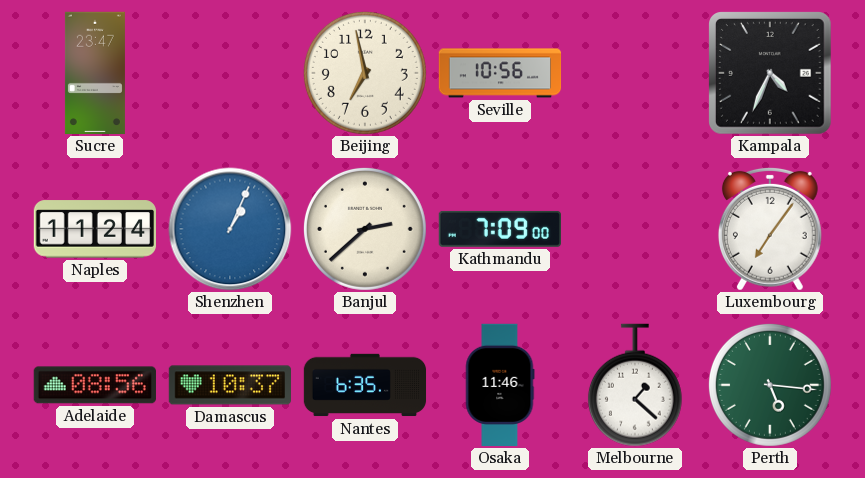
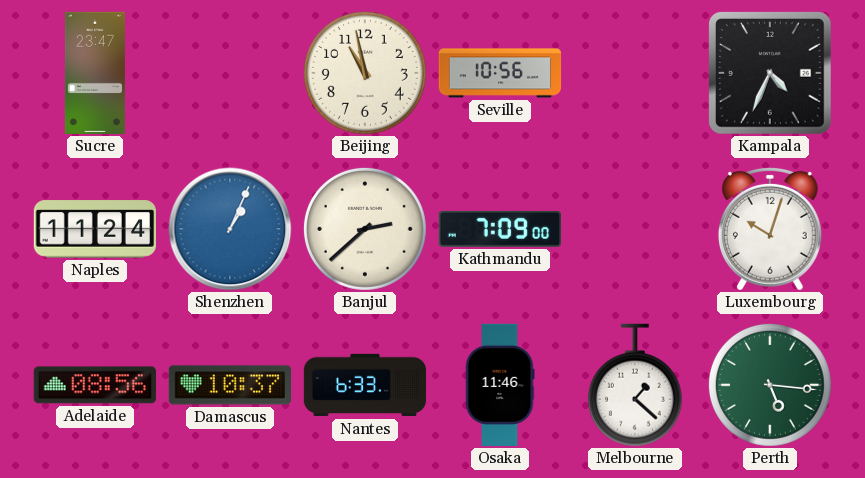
Beijing: 6:58 -> 10:58 (365, 73)
Luxembourg: 7:06 -> 10:03 (770, 229)
Nantes: 6:35 -> 6:33 (365, 385)
